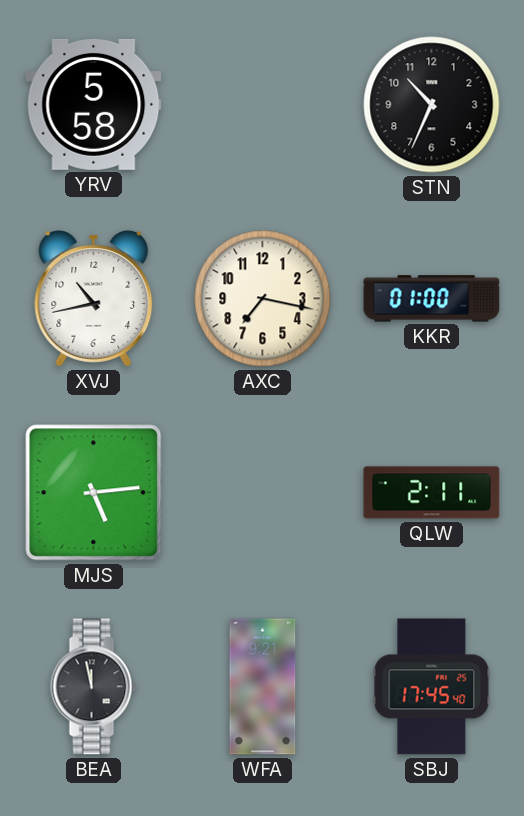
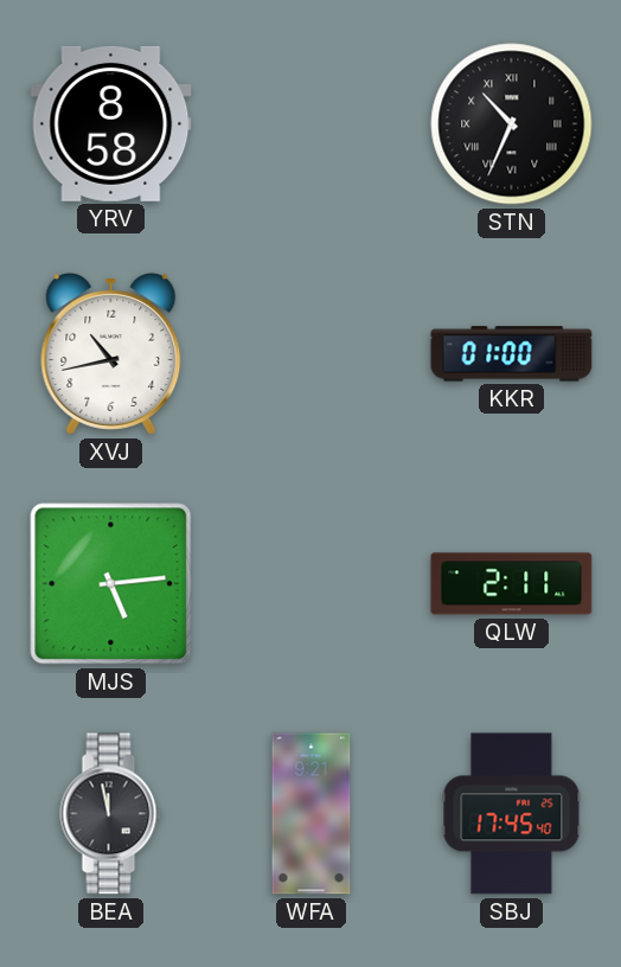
YRV: 5:58 -> 8:58 (111, 123)
STN numerals: Arabic -> Roman (512, 124)
AXC: 7:17 -> none (263, 299)
